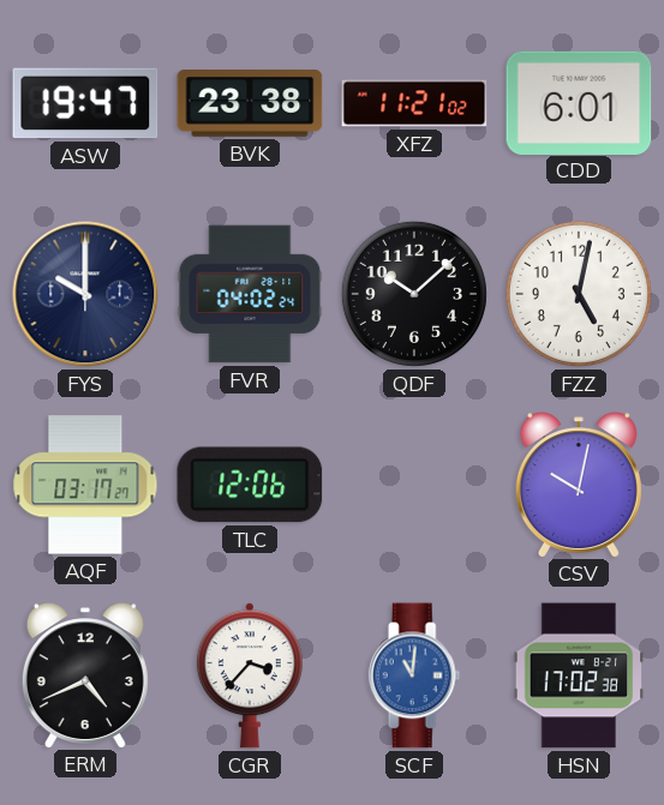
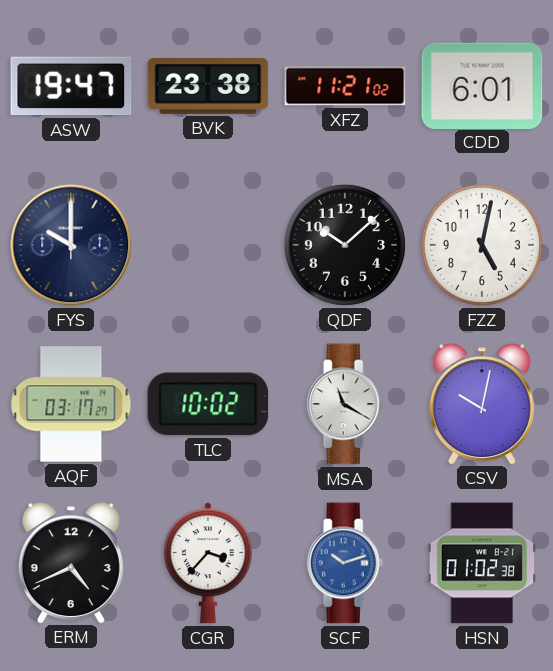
FVR: 04:02 -> none (250, 294)
TLC: 12:06 -> 10:02 (208, 404)
MSA: none -> 11:20 (345, 404)
SCF: 11:01 -> 10:12 (345, 563)
HSN: 17:02 -> 01:02 (482, 563)
